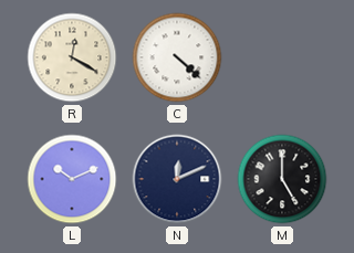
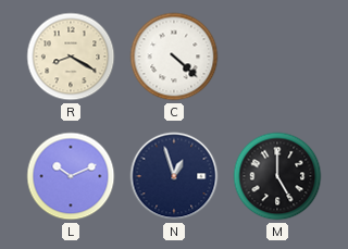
R: 12:20 -> 8:20 (71, 57)
N: 12:11 -> 12:57 (174, 176)
